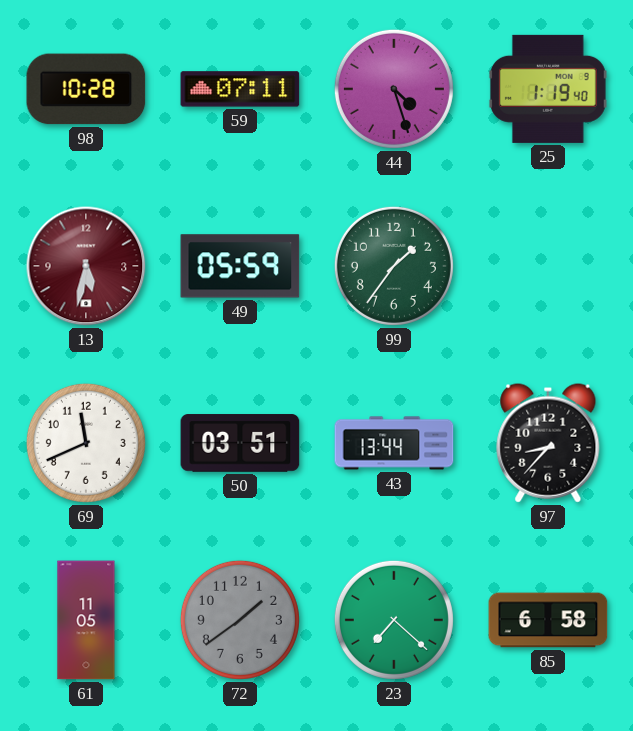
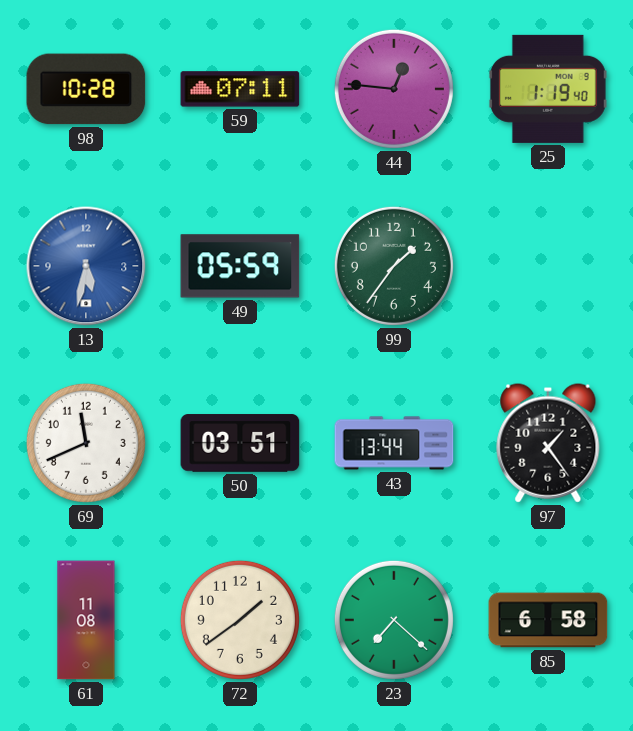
44: 4:27 -> 12:46 (394, 89)
13 dial: burgundy -> blue (86, 266)
97: 8:37 -> 1:24 (548, 443)
61: 11:05 -> 11:08 (86, 620)
72 dial: grey -> cream (240, 620)
